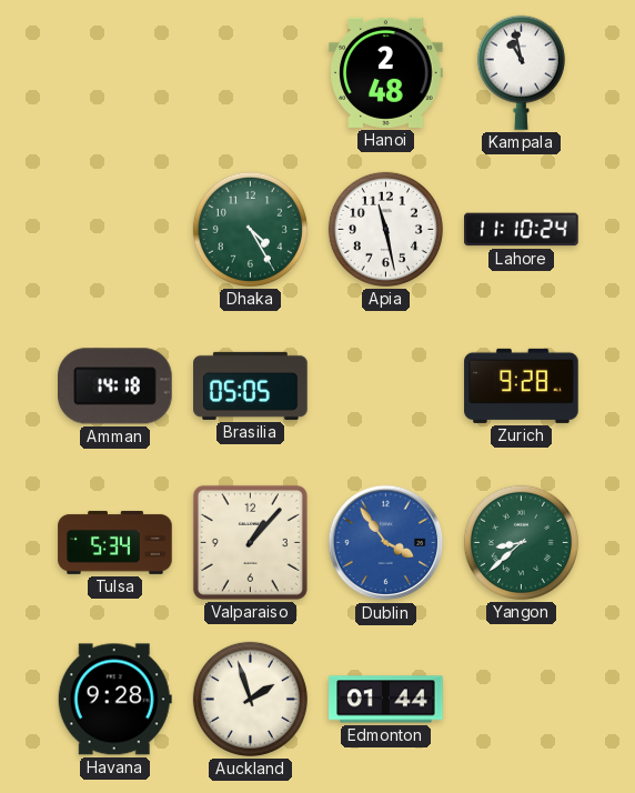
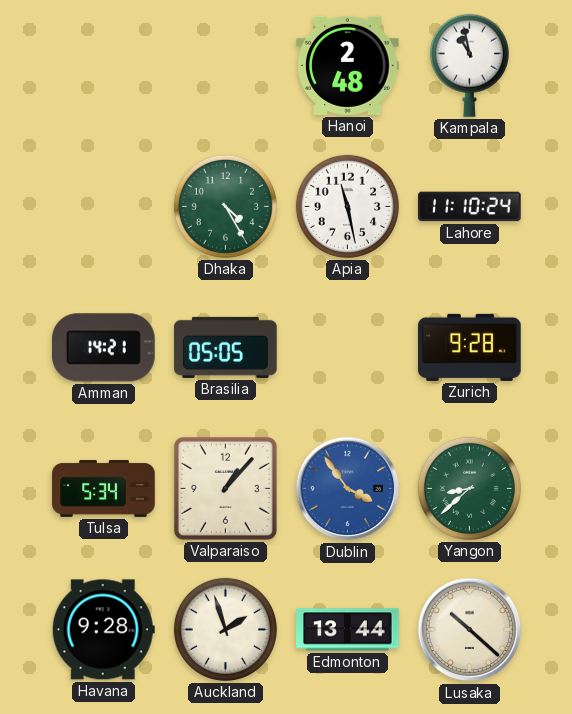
Amman: 14:18 -> 14:21 (104, 348)
Edmonton: 01:44 -> 13:44 (348, 630)
Lusaka: none -> 10:22 (470, 630)
